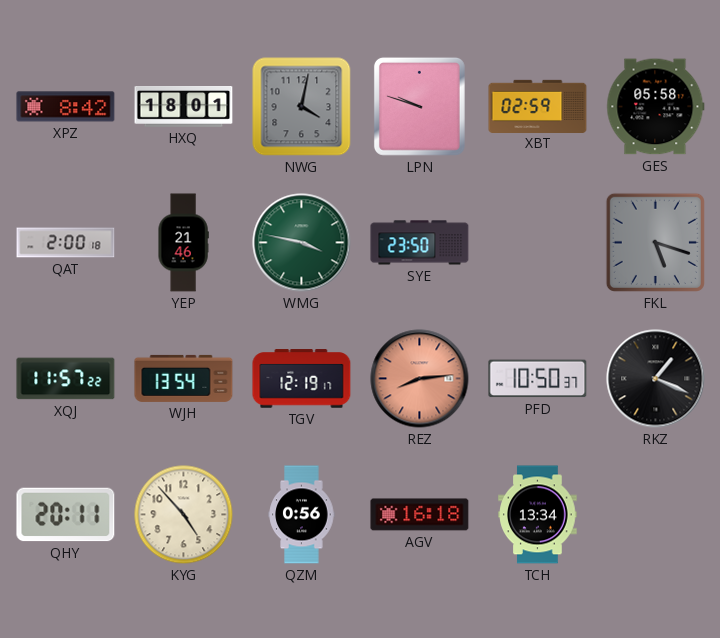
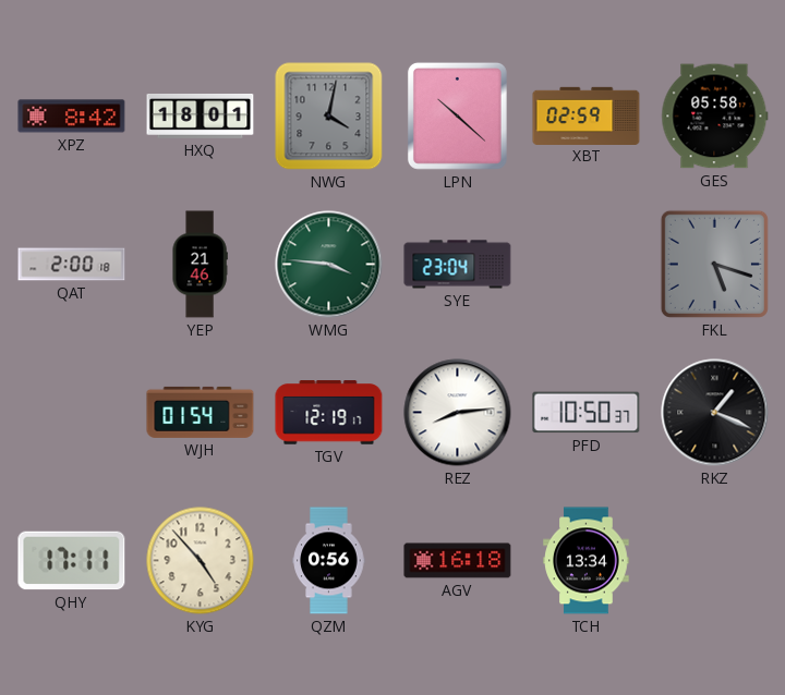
LPN: 9:48 -> 10:22 (457, 115)
WMG: 3:47 -> 3:46 (329, 265)
SYE: 23:50 -> 23:04 (458, 265)
XQJ: 11:57 -> none (66, 379)
WJH: 13:54 -> 01:54 (201, 412)
REZ dial: salmon -> white (458, 413)
QHY: 20:11 -> 17:11 (72, 561)
